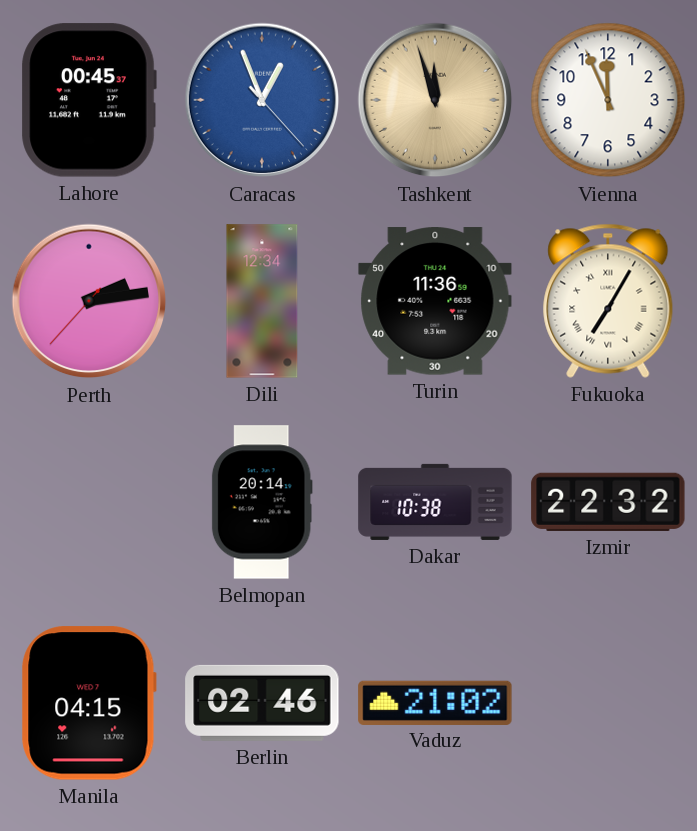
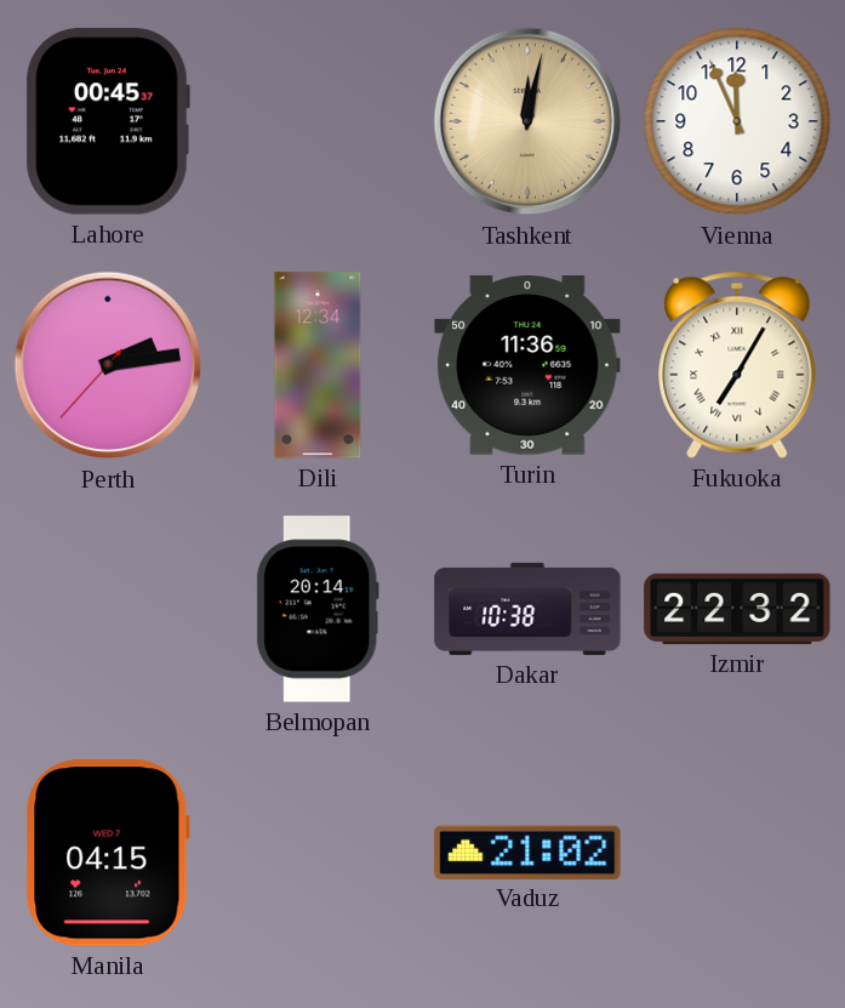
Caracas: 12:56 -> none (262, 100)
Tashkent: 11:57 -> 12:02 (527, 121)
Berlin: 02:46 -> none (262, 703)
